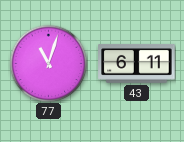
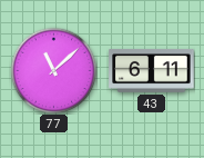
77: 11:03 -> 11:08 (53, 70)
